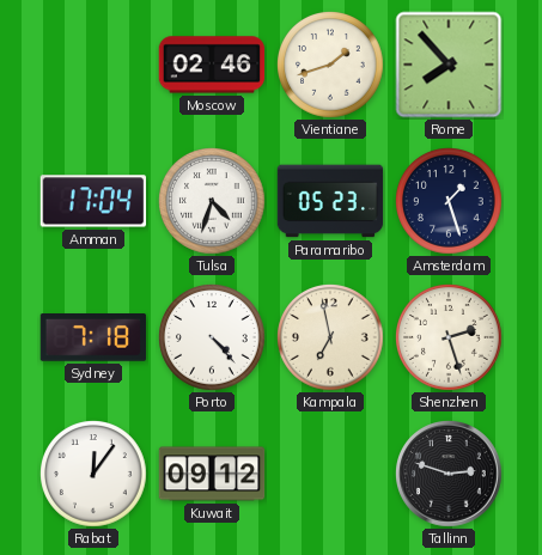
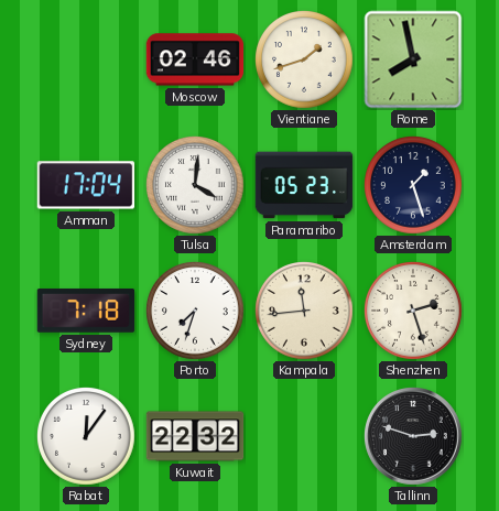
Rome: 7:53 -> 7:58 (413, 59)
Tulsa: 4:33 -> 4:01 (195, 186)
Porto: 4:23 -> 7:33 (195, 312)
Kampala: 6:58 -> 11:44 (304, 312)
Kuwait: 09:12 -> 22:32 (195, 436)
